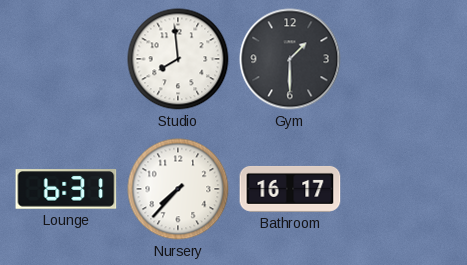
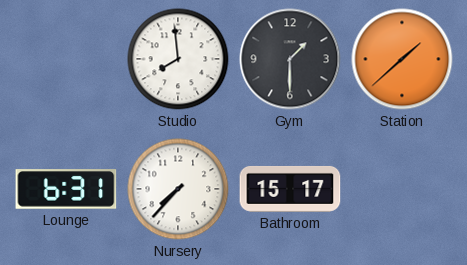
Station: none -> 1:38 (402, 59)
Bathroom: 16:17 -> 15:17 (290, 189)
